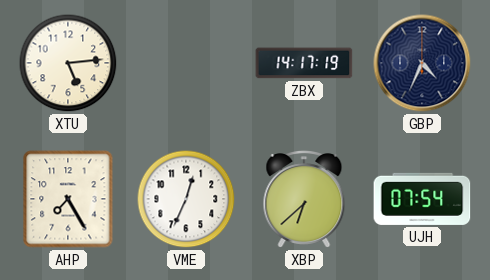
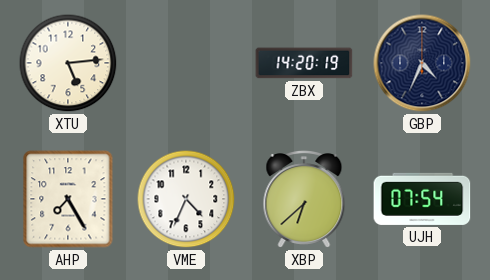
ZBX: 14:17 -> 14:20 (304, 63)
VME: 12:34 -> 4:34 (186, 199)
